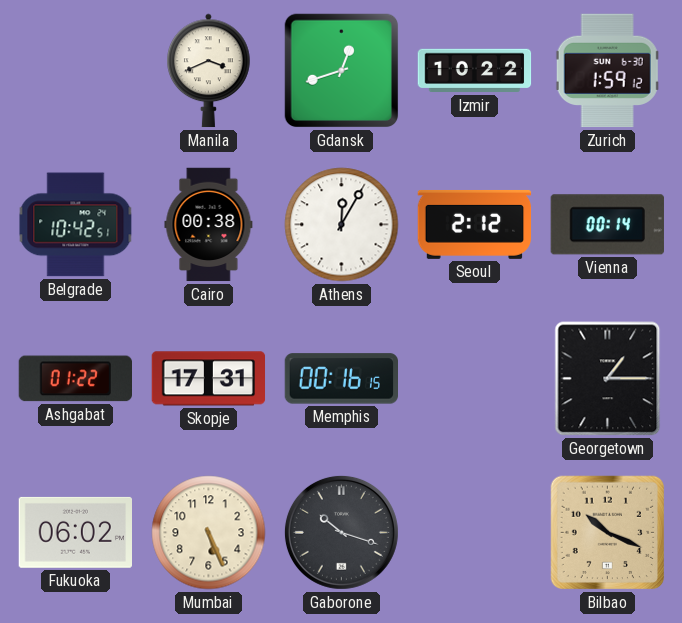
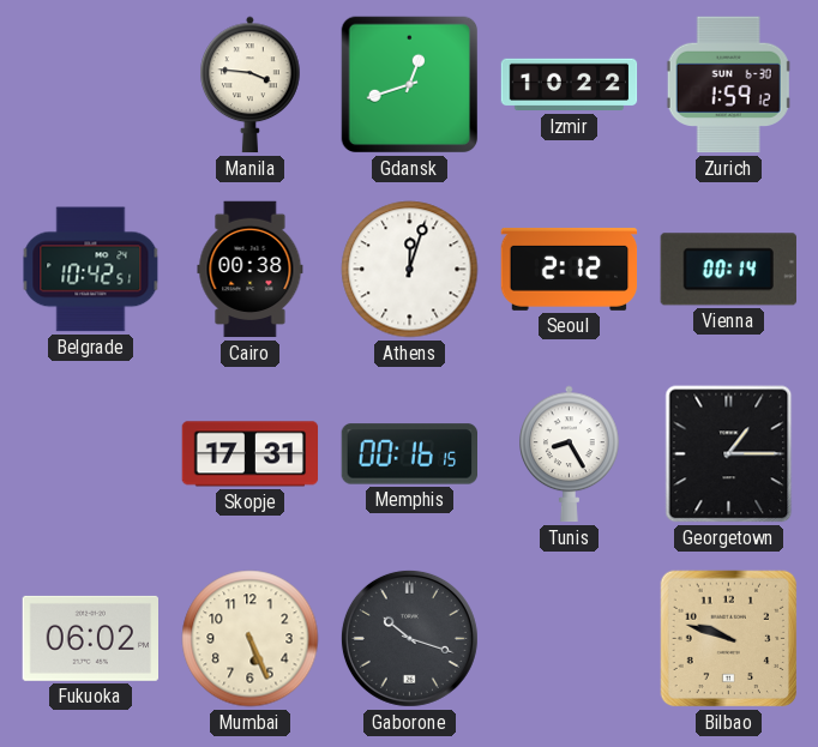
Manila: 3:41 -> 3:46 (251, 85)
Athens: 12:05 -> 12:03 (410, 270)
Ashgabat: 01:22 -> none (75, 379)
Tunis: none -> 8:25 (570, 454)
Bilbao: 10:19 -> 9:48 (729, 639)
